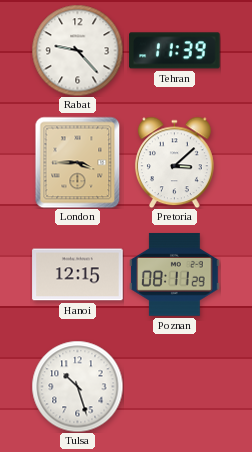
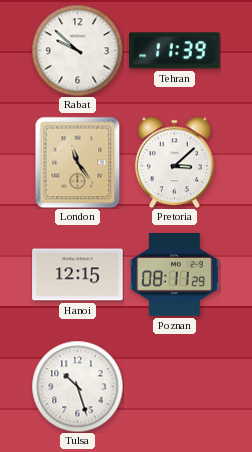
Rabat: 9:23 -> 9:52 (77, 50)
London: 3:45 -> 11:24 (78, 162)
